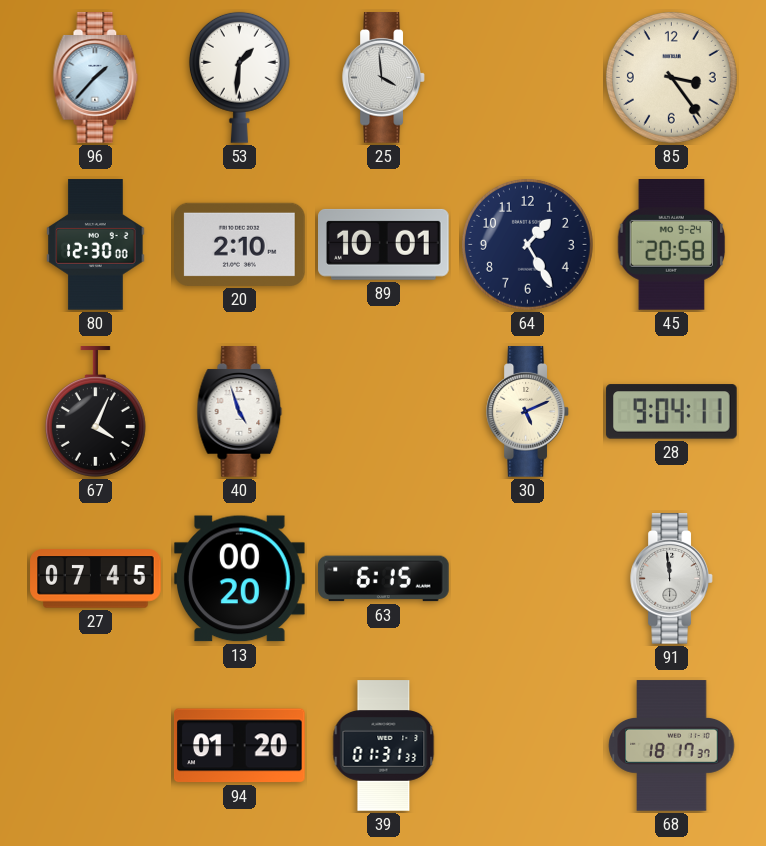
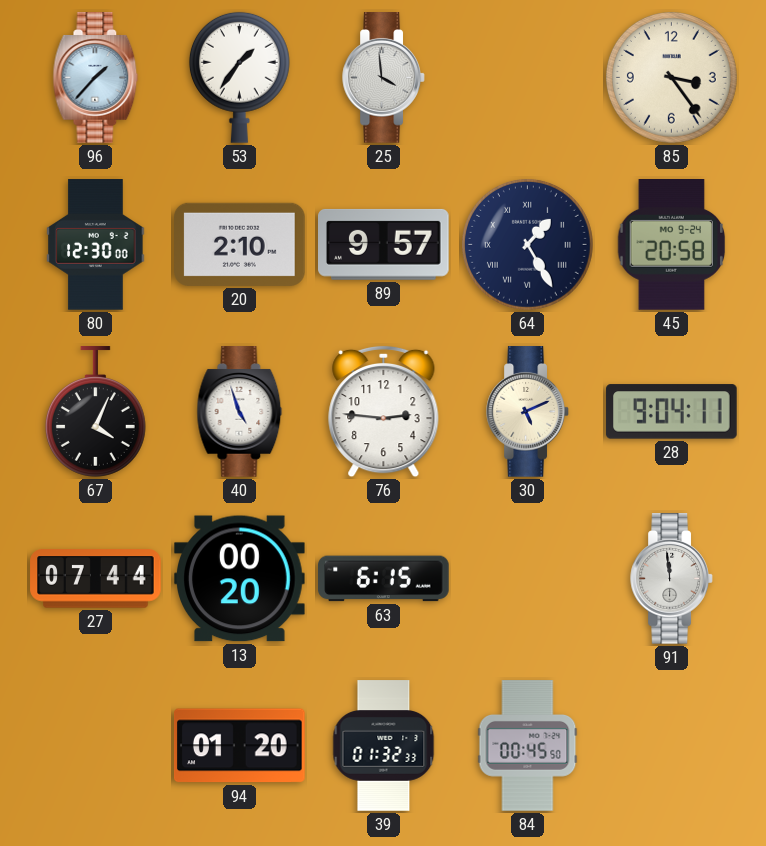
53: 1:31 -> 1:36 (239, 77)
89: 10:01 -> 9:57 (384, 244)
64 numerals: Arabic -> Roman (527, 244)
76: none -> 2:46 (384, 412)
27: 07:45 -> 07:44 (96, 579)
39: 01:31 -> 01:32 (384, 746)
84: none -> 00:45 (528, 746)
68: 18:17 -> none (672, 746)
